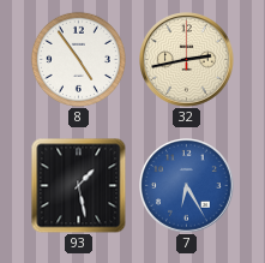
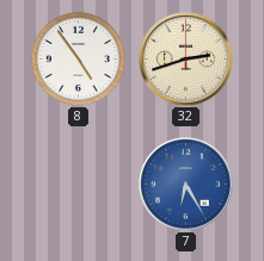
32: 2:43 -> 2:42 (186, 60)
93: 1:28 -> none (78, 185)
